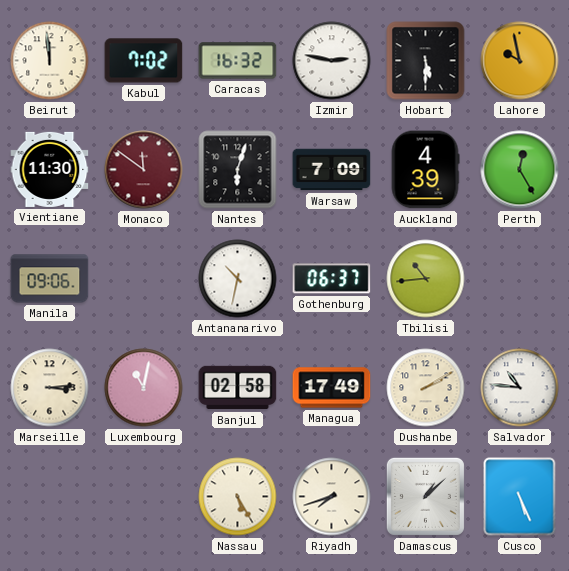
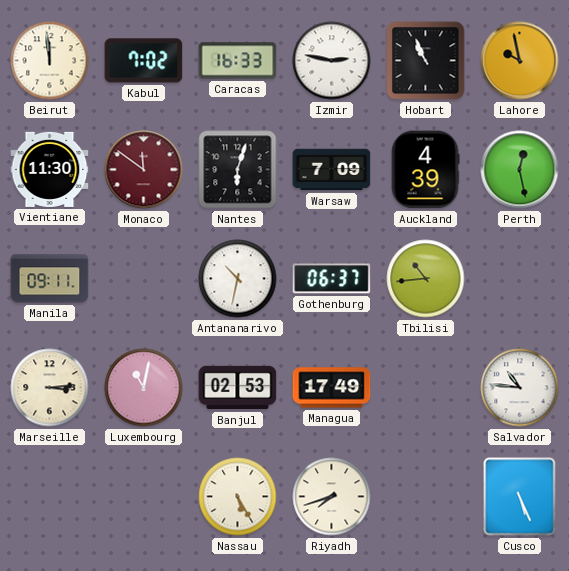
Caracas: 16:32 -> 16:33 (238, 61)
Hobart: 5:30 -> 10:56 (426, 61)
Perth: 12:25 -> 12:28 (520, 170)
Manila: 09:06 -> 09:11 (50, 279)
Banjul: 02:58 -> 02:53 (238, 388)
Dushanbe: 2:10 -> none (426, 388)
Damascus: 1:08 -> none (425, 496)
